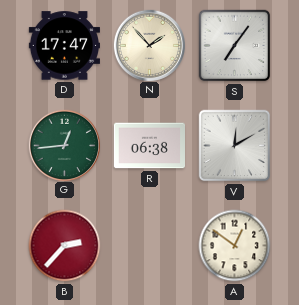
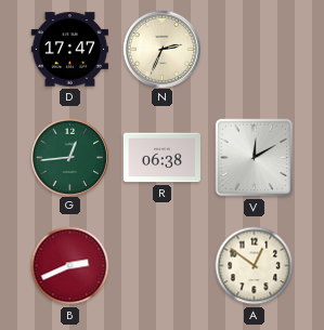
N: 1:53 -> 2:34 (161, 49)
S: 7:06 -> none (235, 46)
B: 2:37 -> 2:41 (70, 266)
